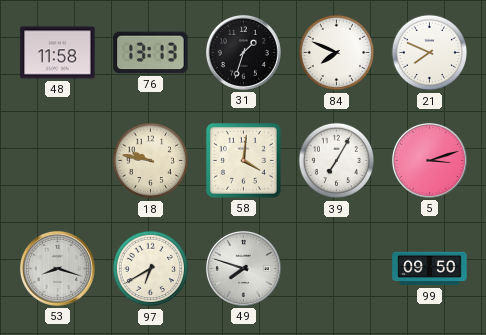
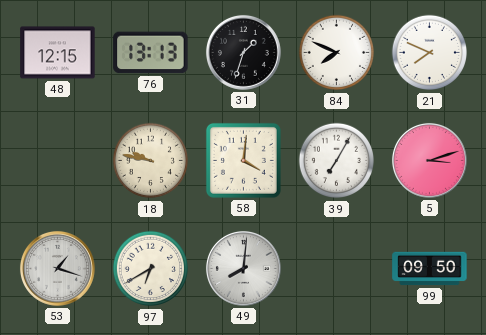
48: 11:58 -> 12:15 (58, 53)
53: 8:18 -> 1:18 (57, 268)
49: 7:48 -> 8:01 (243, 268)
